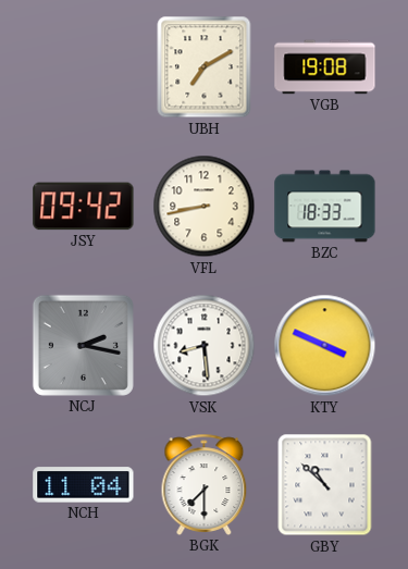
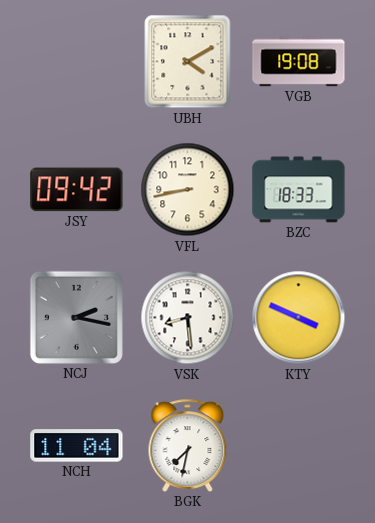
UBH: 7:10 -> 4:10 (188, 62)
BGK: 7:30 -> 7:32 (188, 445)
GBY: 10:52 -> none (325, 485)
